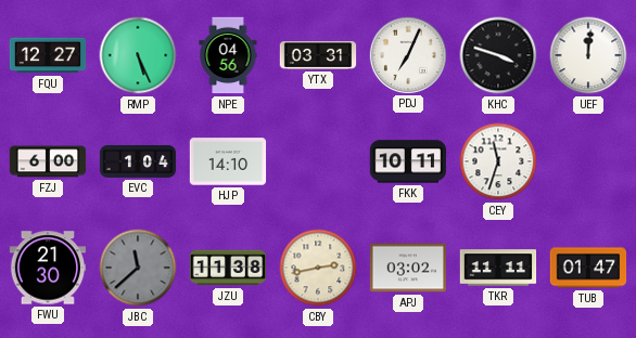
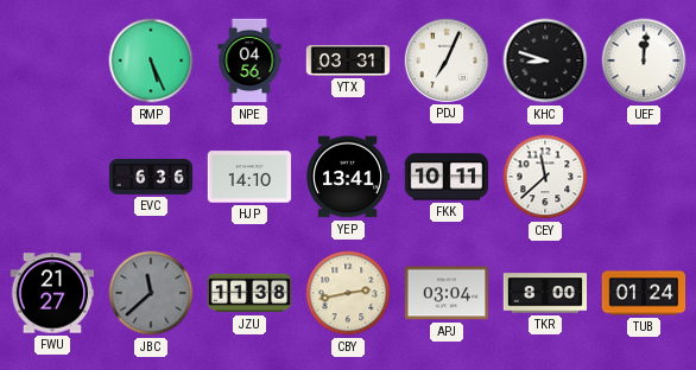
FQU: 12:27 -> none (48, 55)
KHC: 3:48 -> 8:48 (545, 60)
FZJ: 6:00 -> none (48, 161)
EVC: 1:04 -> 6:36 (151, 177)
YEP: none -> 13:41 (349, 177)
CEY: 11:33 -> 11:38 (545, 177)
FWU: 21:30 -> 21:27 (52, 293)
APJ: 03:02 -> 03:04 (447, 293)
TKR: 11:11 -> 8:00 (545, 293)
TUB: 01:47 -> 01:24 (644, 293)
